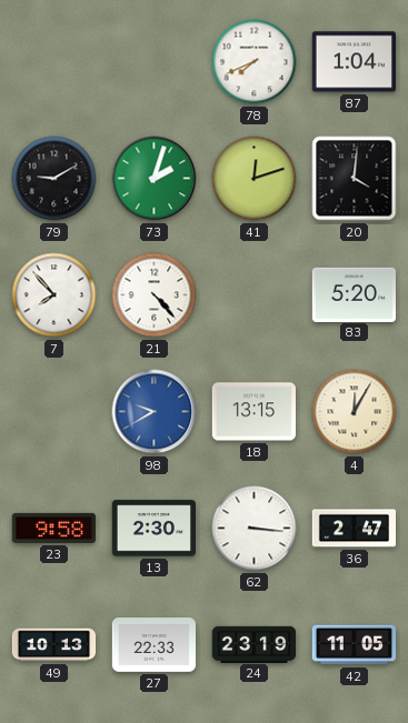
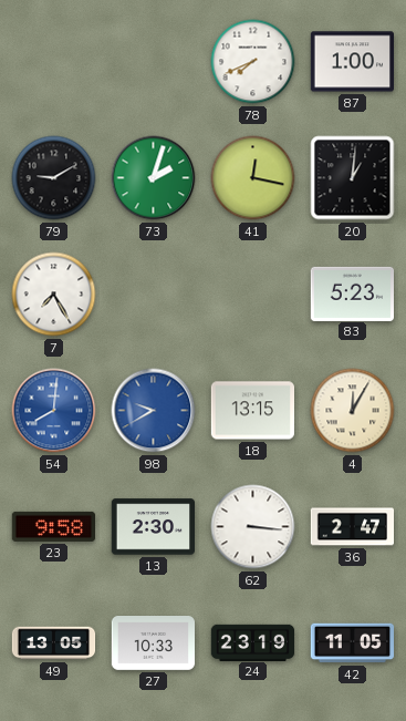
87: 1:04 -> 1:00 (352, 62)
41: 12:12 -> 12:17 (253, 178)
20: 4:01 -> 1:01 (353, 178)
7: 7:53 -> 7:25 (54, 295)
21: 4:23 -> none (155, 295)
83: 5:20 -> 5:23 (352, 293)
54: none -> 8:01 (54, 411)
49: 10:13 -> 13:05 (54, 643)
27: 22:33 -> 10:33 (154, 643)
